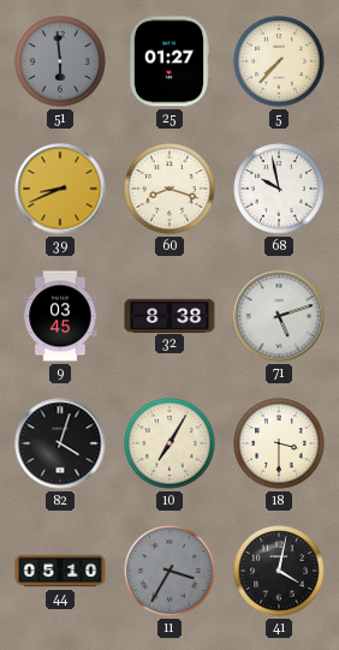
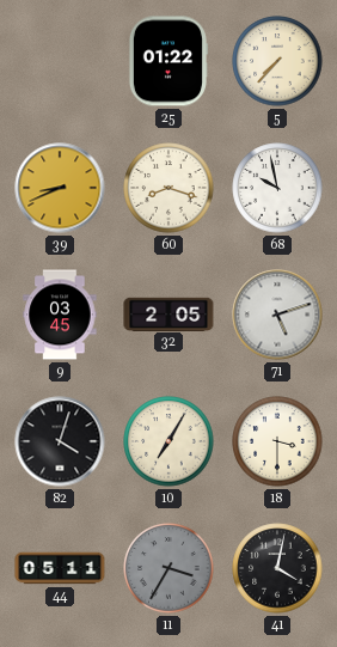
51: 5:59 -> none (60, 61)
25: 01:27 -> 01:22 (167, 61)
32: 8:38 -> 2:05 (168, 313)
44: 05:10 -> 05:11 (60, 568)
